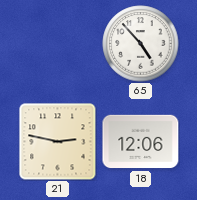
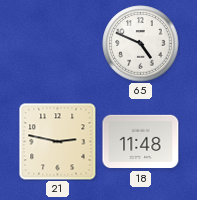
65: 4:53 -> 4:49 (141, 44)
18: 12:06 -> 11:48 (141, 142)
